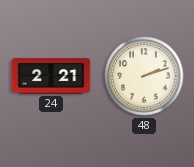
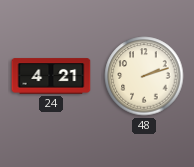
24: 2:21 -> 4:21 (51, 76)
